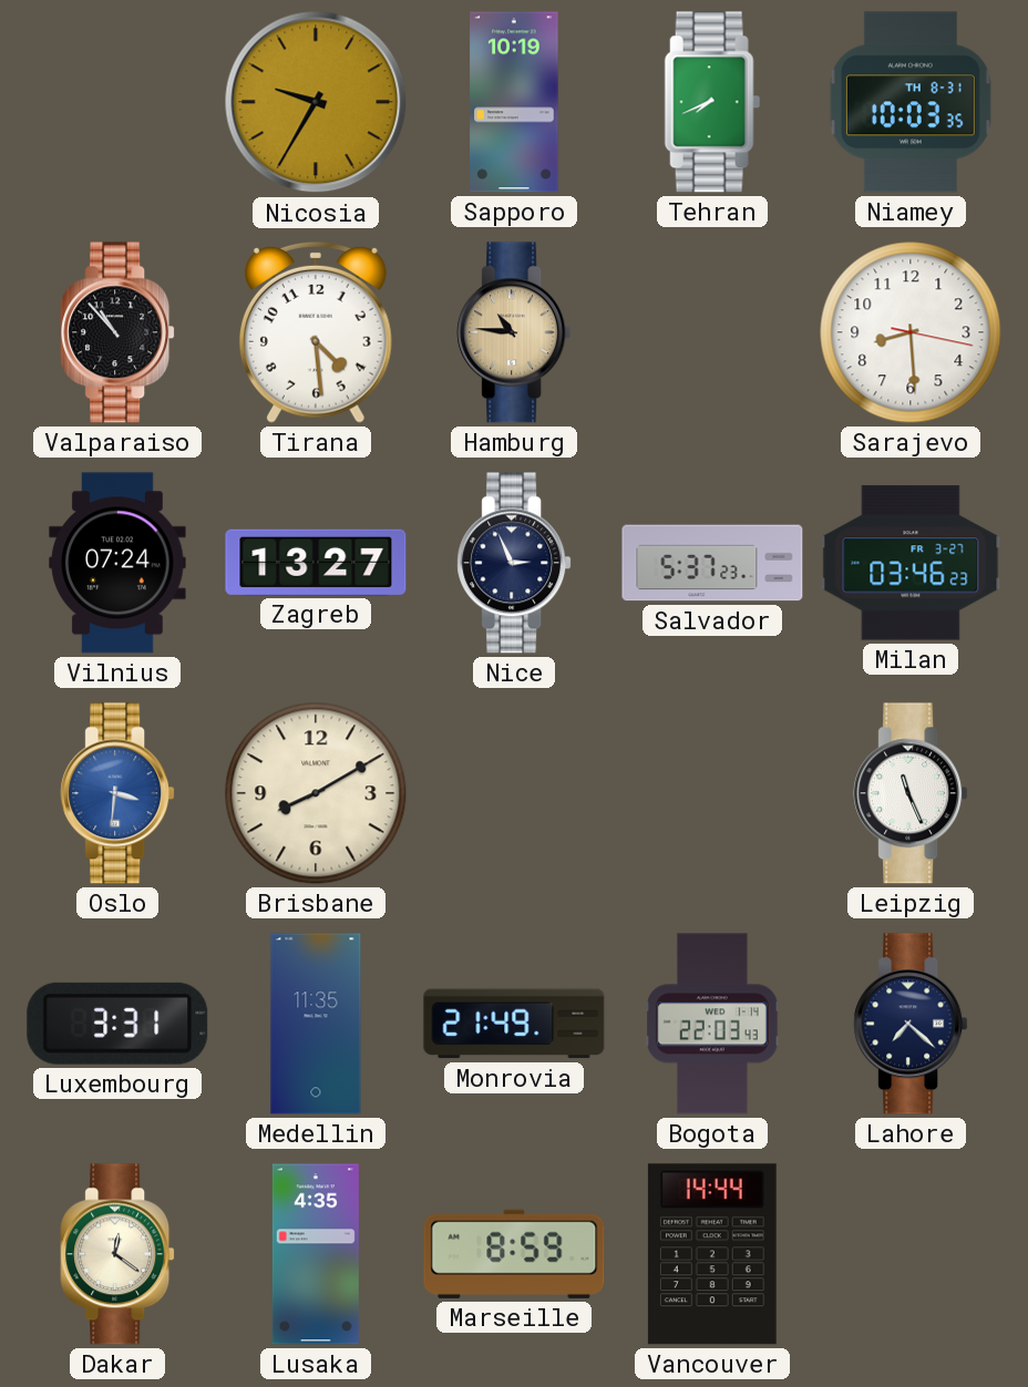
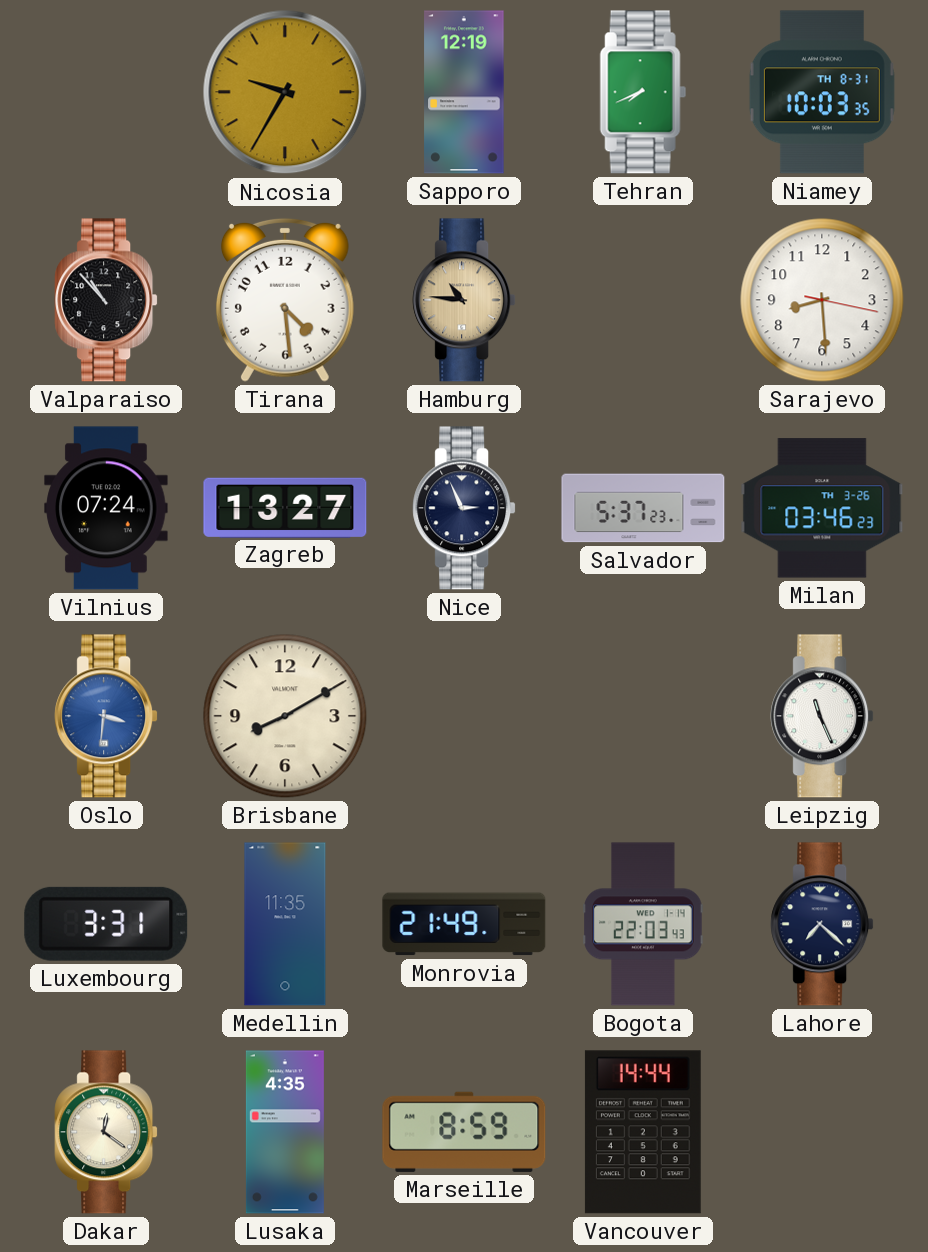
Sapporo: 10:19 -> 12:19 (464, 92)
Milan date: FR 3-27 -> TH 3-26 (822, 508)
